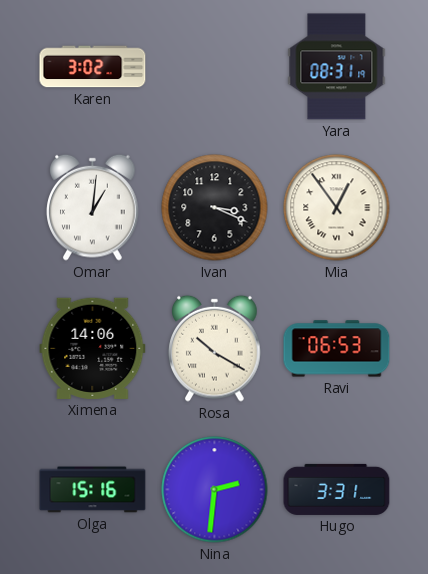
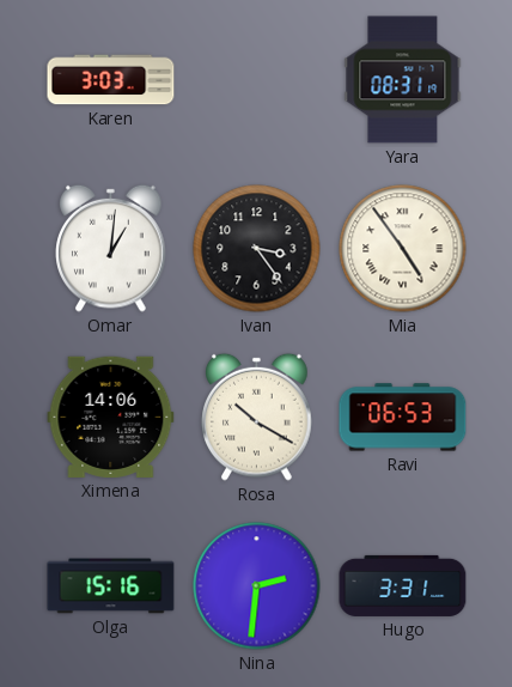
Karen: 3:02 -> 3:03 (111, 80)
Ivan: 3:19 -> 3:24 (257, 249)
Mia: 12:54 -> 4:54 (403, 249)
